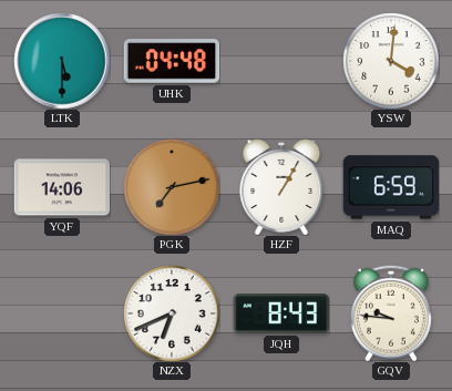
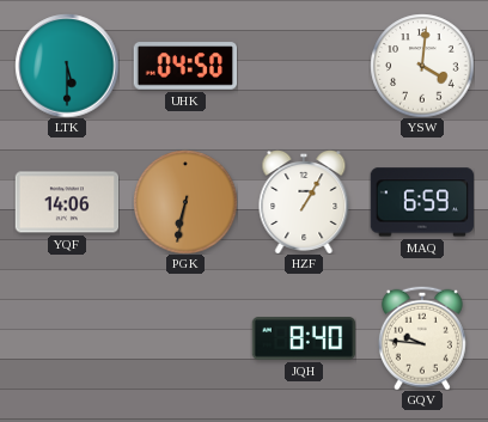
UHK: 04:48 -> 04:50 (185, 66)
PGK: 7:13 -> 6:32 (185, 202)
NZX: 6:41 -> none (172, 313)
JQH: 8:43 -> 8:40 (304, 338)
